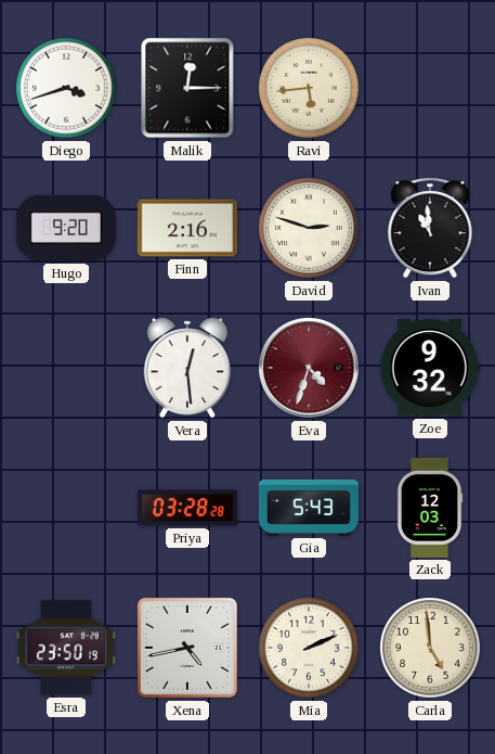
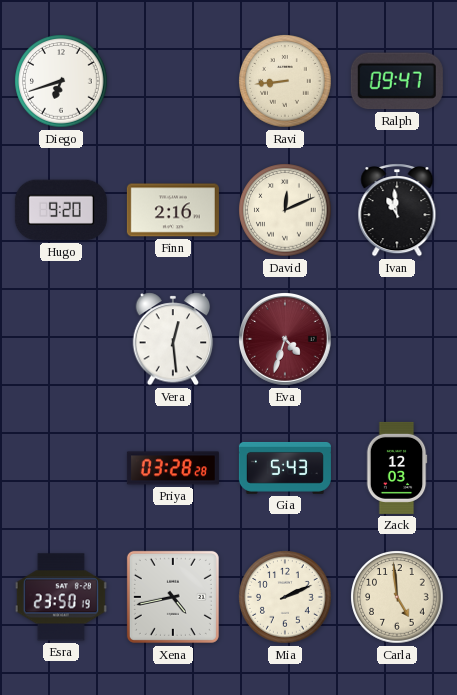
Diego: 3:42 -> 6:42 (61, 81)
Malik: 12:15 -> none (187, 88)
Ravi: 5:44 -> 8:44 (285, 81)
Ralph: none -> 09:47 (397, 81)
David: 2:48 -> 12:11 (285, 210)
Zoe: 9:32 -> none (430, 368)
